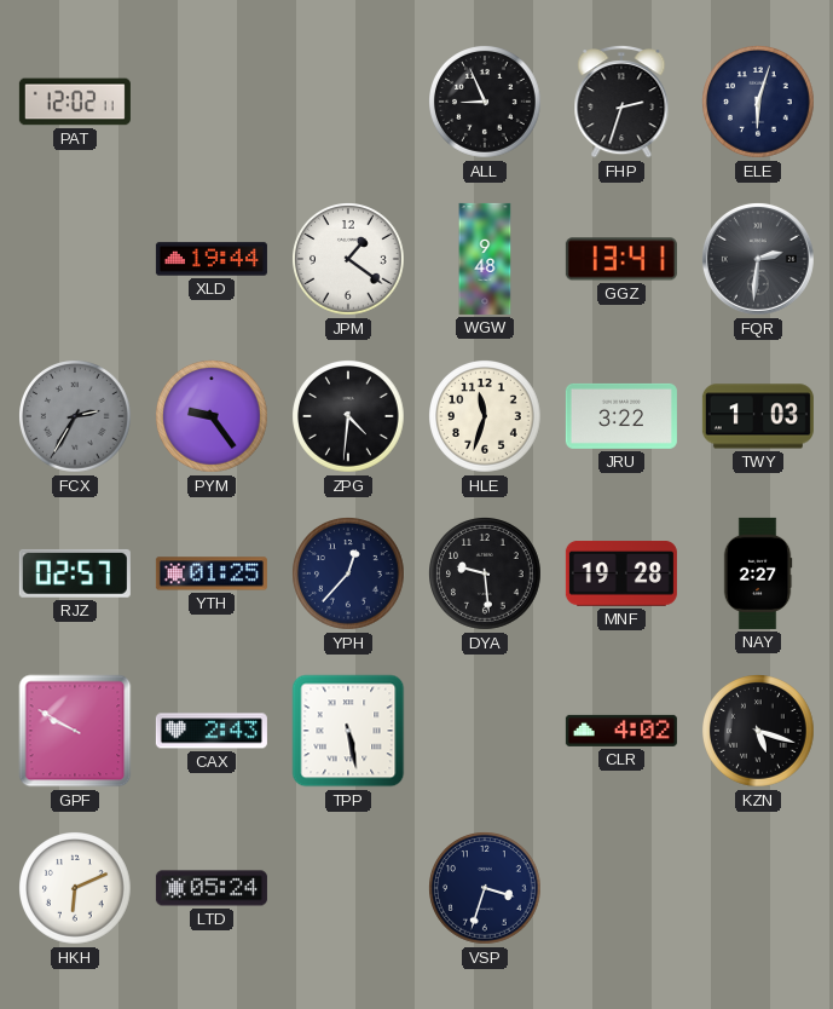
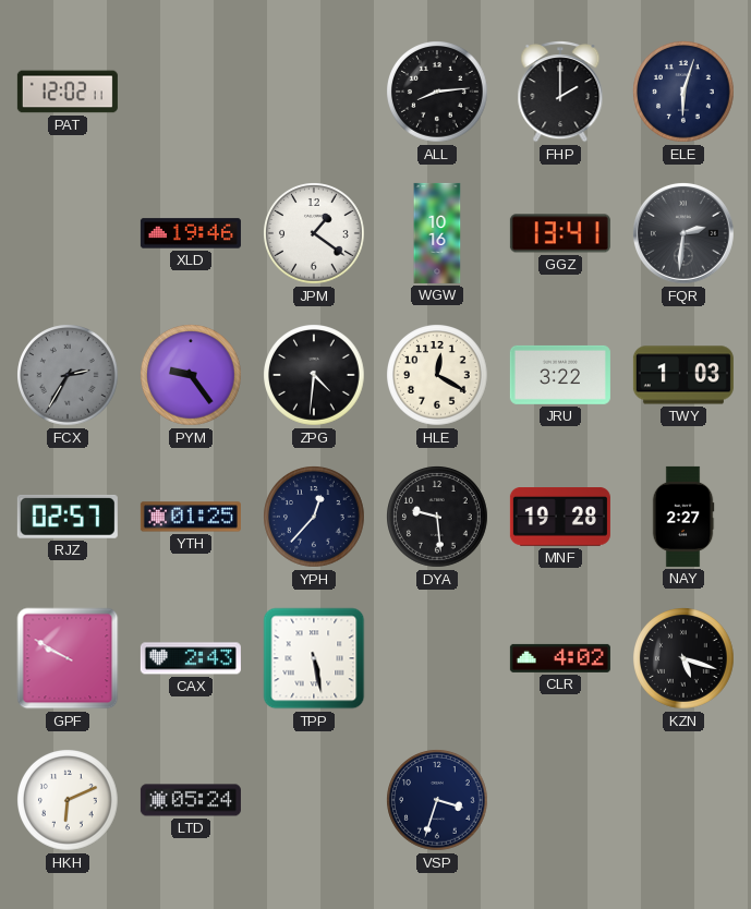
ALL: 8:56 -> 8:14 (437, 92)
FHP: 2:33 -> 2:00 (560, 93)
XLD: 19:44 -> 19:46 (191, 233)
WGW: 9:48 -> 10:16 (437, 233)
HLE: 11:33 -> 12:20 (437, 375)
